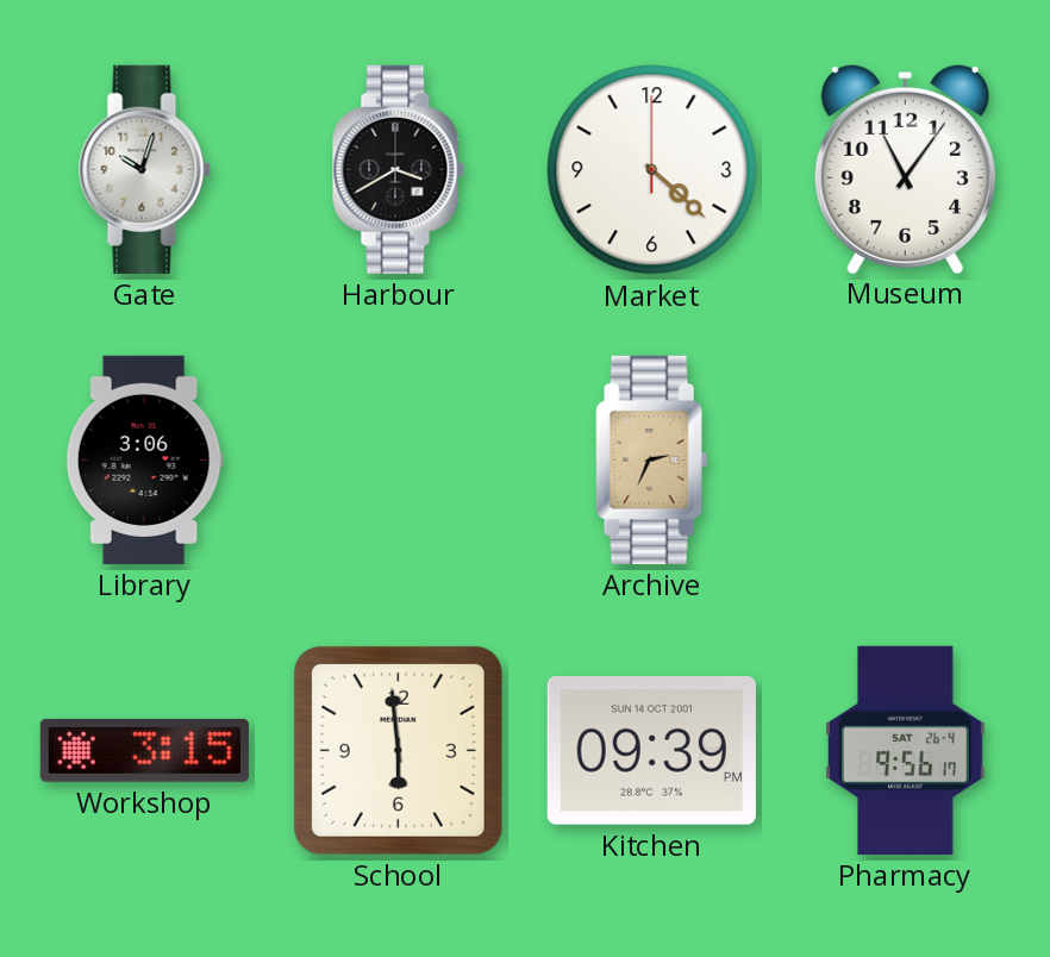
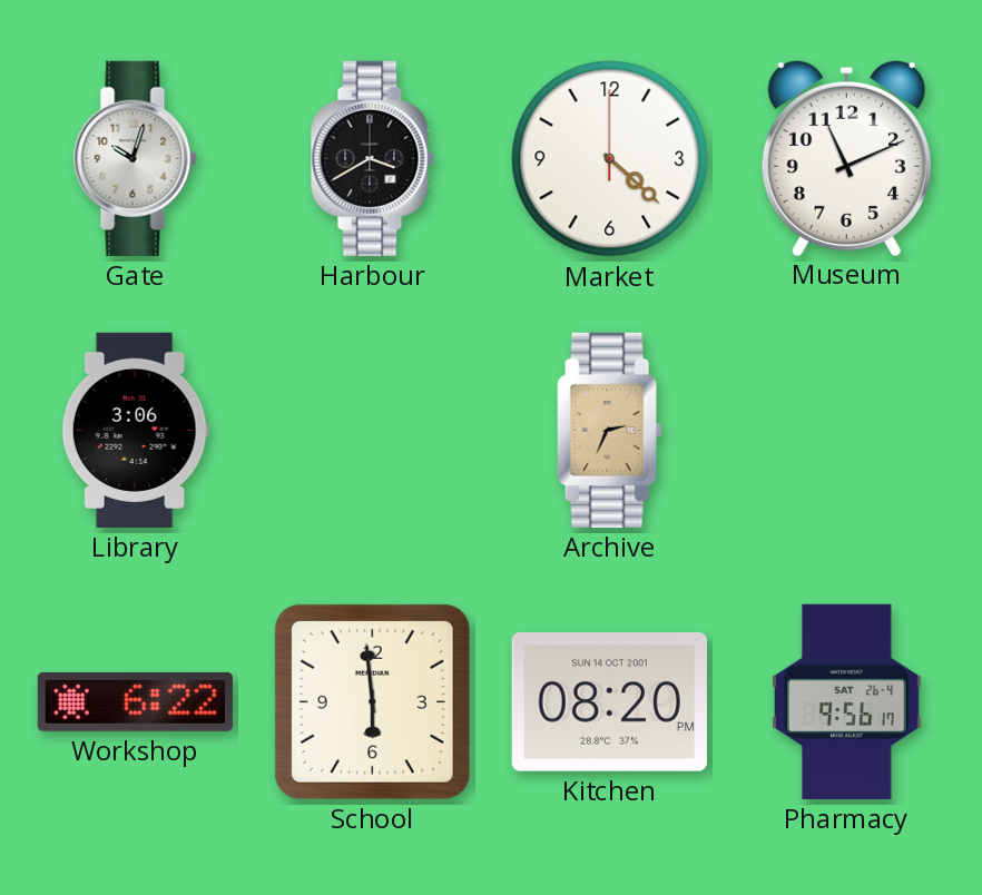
Museum: 11:06 -> 11:11 (846, 157)
Workshop: 3:15 -> 6:22 (135, 701)
Kitchen: 09:39 -> 08:20 (609, 701)
